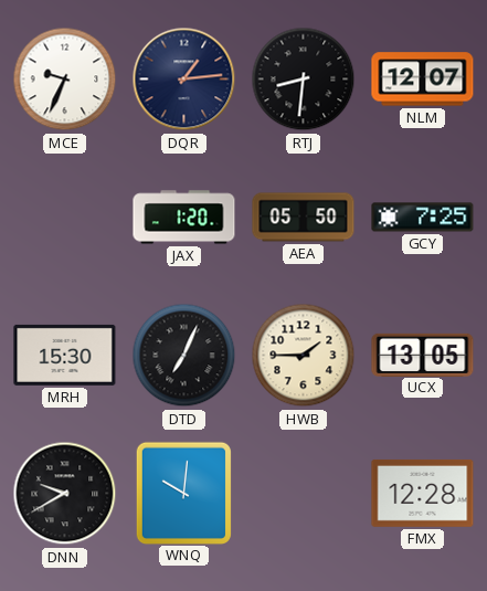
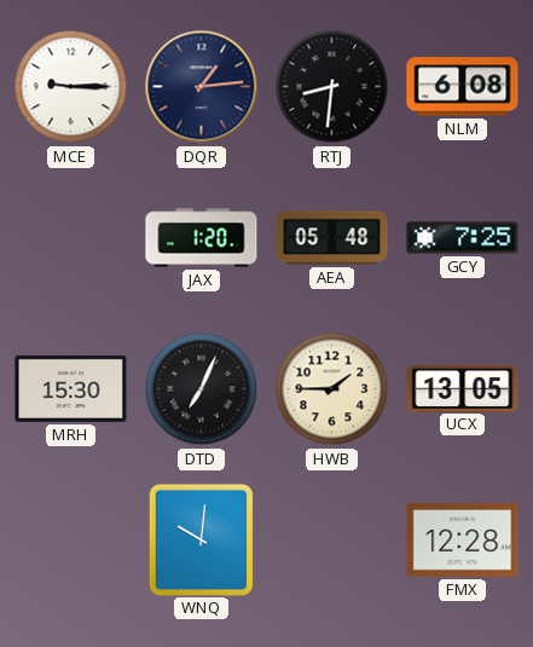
MCE: 9:34 -> 9:15 (71, 87)
NLM: 12:07 -> 6:08 (463, 87)
AEA: 05:50 -> 05:48 (332, 238)
DNN: 9:40 -> none (65, 494)
